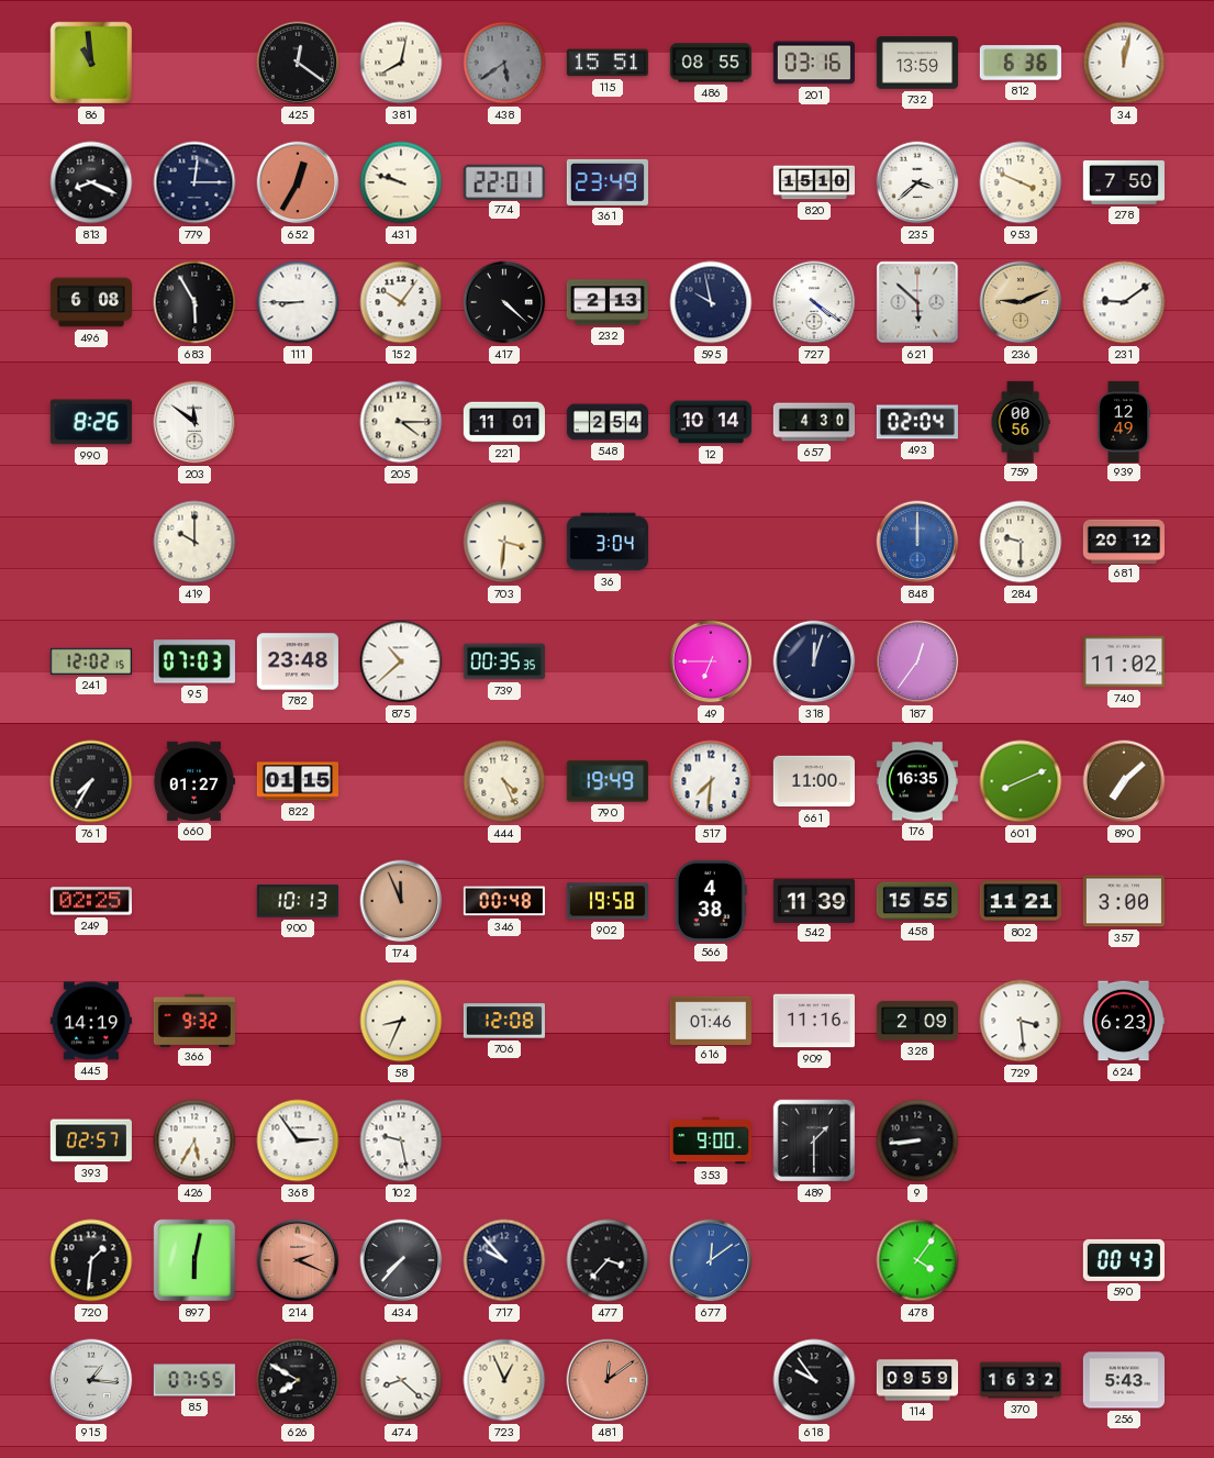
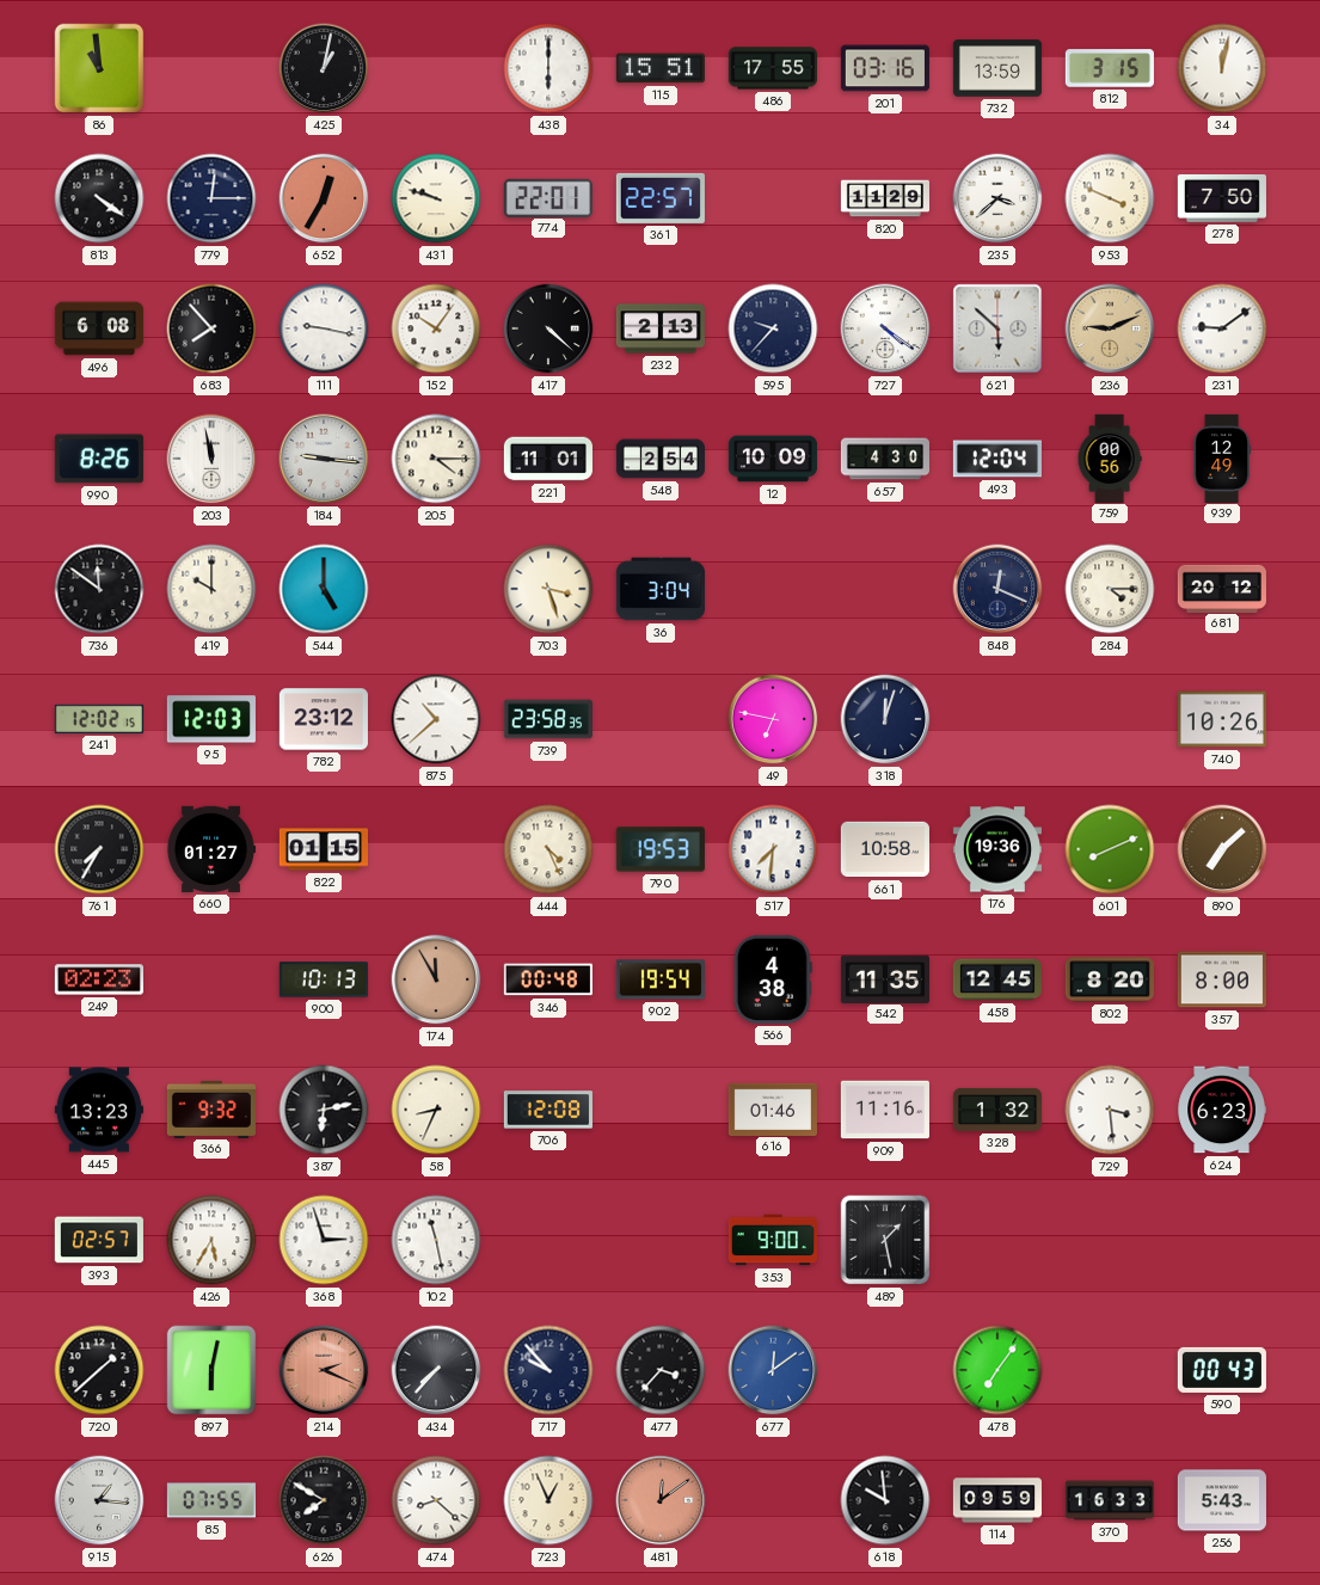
425: 12:21 -> 1:02 (324, 68)
381: 8:02 -> none (401, 63)
438: 5:39 -> 6:00 (548, 68)
438 dial: grey -> white (548, 68)
486: 08:55 -> 17:55 (773, 68)
812: 6:36 -> 3:15 (1110, 68)
813: 8:19 -> 4:21 (99, 198)
361: 23:49 -> 22:57 (661, 198)
820: 15:10 -> 11:29 (884, 198)
683: 5:55 -> 7:53 (211, 328)
111: 8:45 -> 9:17 (324, 328)
595: 9:58 -> 9:37 (773, 328)
203: 11:51 -> 11:58 (211, 459)
184: none -> 9:16 (324, 459)
12: 10:14 -> 10:09 (772, 459)
493: 02:04 -> 12:04 (997, 459)
736: none -> 11:51 (99, 589)
544: none -> 5:00 (324, 589)
703: 3:31 -> 3:27 (548, 589)
848: 12:00 -> 12:19 (997, 589)
848 dial: blue -> navy (997, 589)
284: 9:30 -> 4:15 (1110, 589)
95: 07:03 -> 12:03 (211, 719)
782: 23:48 -> 23:12 (324, 719)
739: 00:35 -> 23:58 (547, 719)
49: 6:45 -> 6:47 (773, 719)
187: 12:36 -> none (917, 661)
740: 11:02 -> 10:26 (1222, 719)
790: 19:49 -> 19:53 (661, 849)
661: 11:00 -> 10:58 (885, 849)
176: 16:35 -> 19:36 (997, 849)
249: 02:25 -> 02:23 (99, 979)
174: 11:56 -> 11:55 (436, 979)
902: 19:58 -> 19:54 (661, 979)
542: 11:39 -> 11:35 (884, 978)
458: 15:55 -> 12:45 (997, 979)
802: 11:21 -> 8:20 (1110, 979)
357: 3:00 -> 8:00 (1222, 979)
445: 14:19 -> 13:23 (99, 1110)
387: none -> 6:13 (324, 1110)
328: 2:09 -> 1:32 (996, 1110)
368: 2:54 -> 2:57 (324, 1240)
102: 9:28 -> 11:28 (436, 1240)
489: 1:30 -> 1:28 (885, 1240)
9: 8:44 -> none (917, 1140)
720: 1:31 -> 1:38 (99, 1370)
478: 4:06 -> 7:06 (997, 1370)
618: 9:54 -> 9:59 (885, 1500)
370: 16:32 -> 16:33 (1109, 1500)
